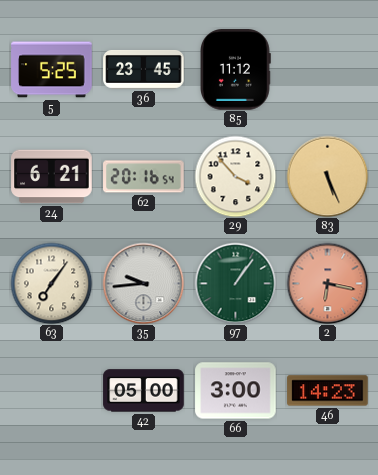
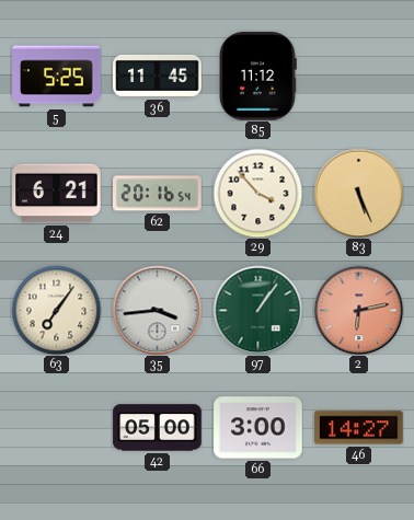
36: 23:45 -> 11:45 (158, 76)
35: 9:44 -> 3:44 (157, 310)
2: 6:17 -> 6:13 (358, 310)
46: 14:23 -> 14:27 (359, 428)
